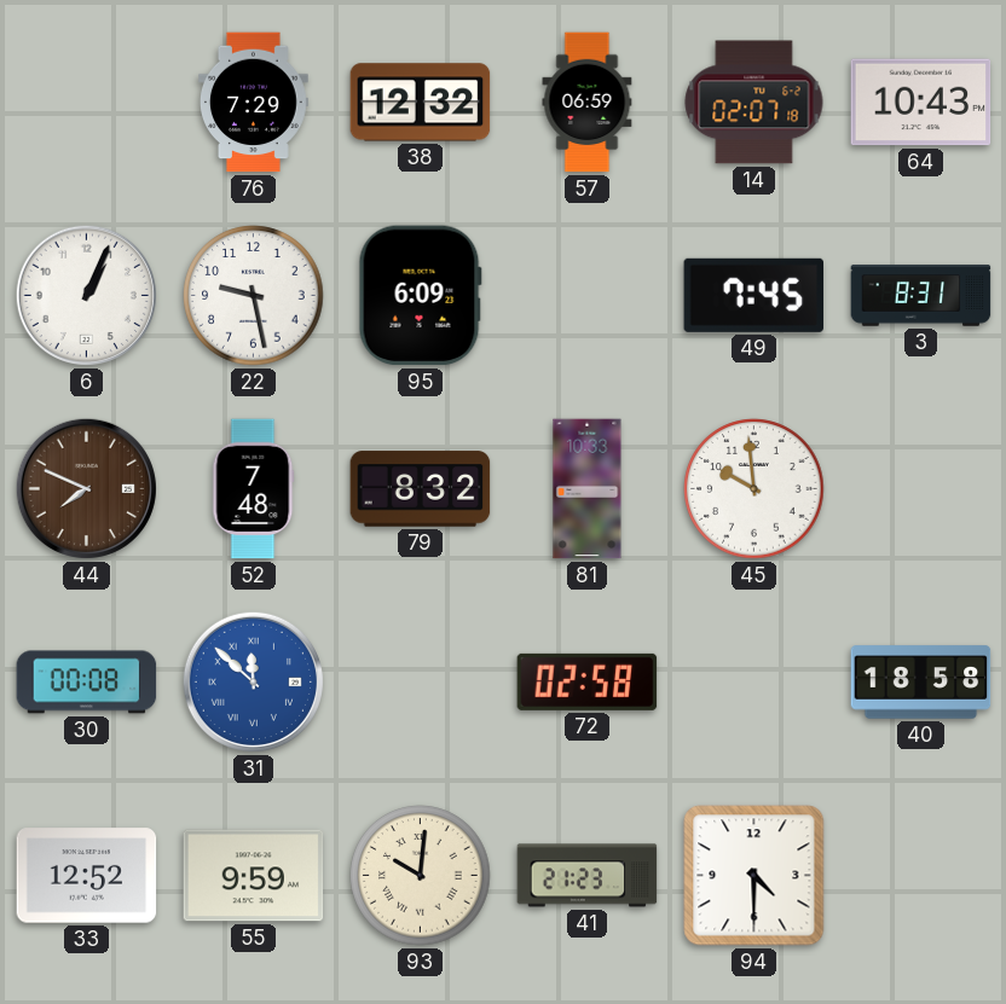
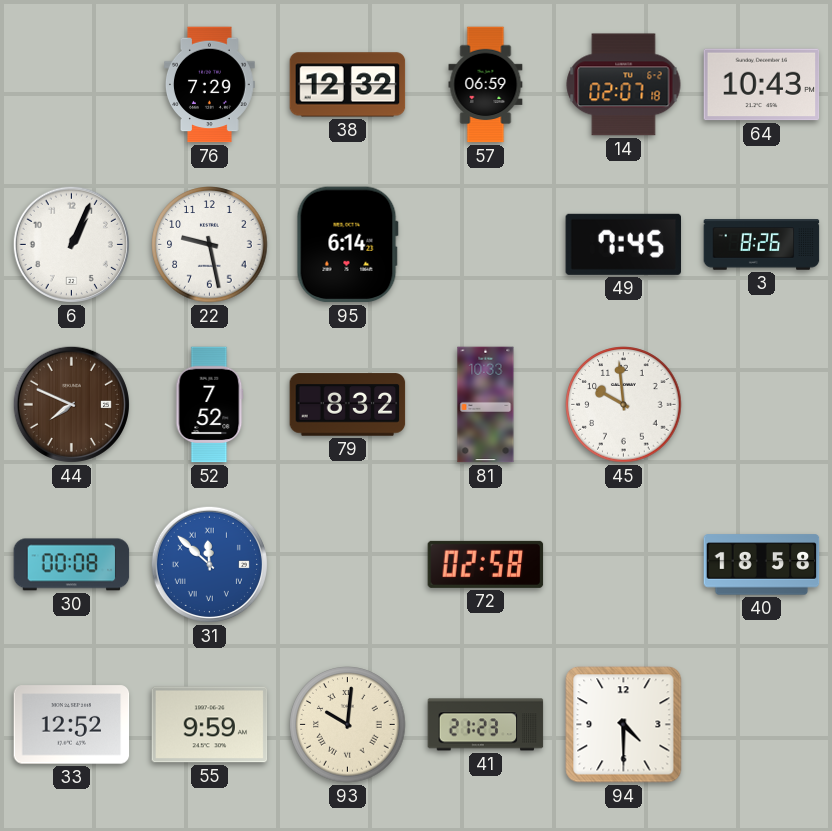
95: 6:09 -> 6:14 (347, 245)
3: 8:31 -> 8:26 (762, 245)
52: 7:48 -> 7:52 (210, 405)
